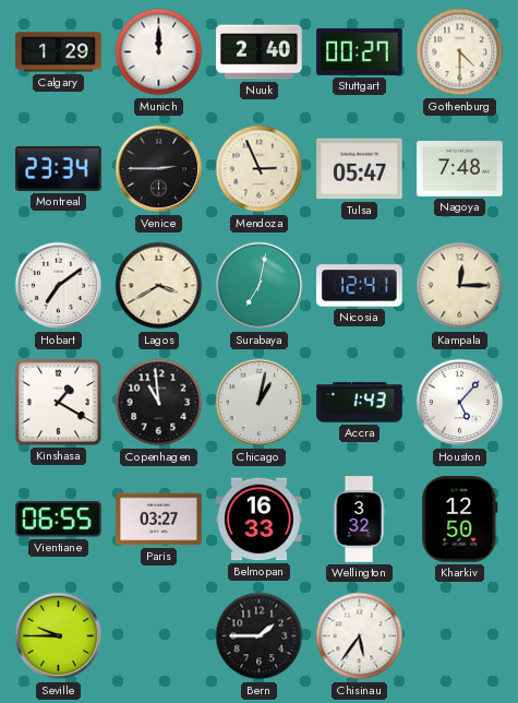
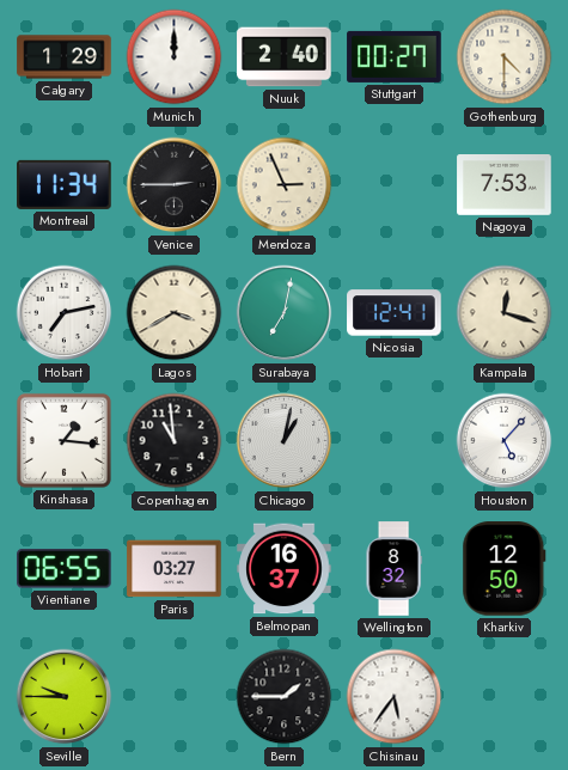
Montreal: 23:34 -> 11:34 (65, 184)
Tulsa: 05:47 -> none (360, 169)
Nagoya: 7:48 -> 7:53 (505, 185)
Hobart: 7:09 -> 7:13 (65, 313)
Kampala: 12:15 -> 12:18 (505, 313)
Kinshasa: 1:20 -> 1:16 (63, 440)
Accra: 1:43 -> none (360, 403)
Belmopan: 16:33 -> 16:37 (285, 569)
Wellington: 3:32 -> 8:32 (393, 569)
